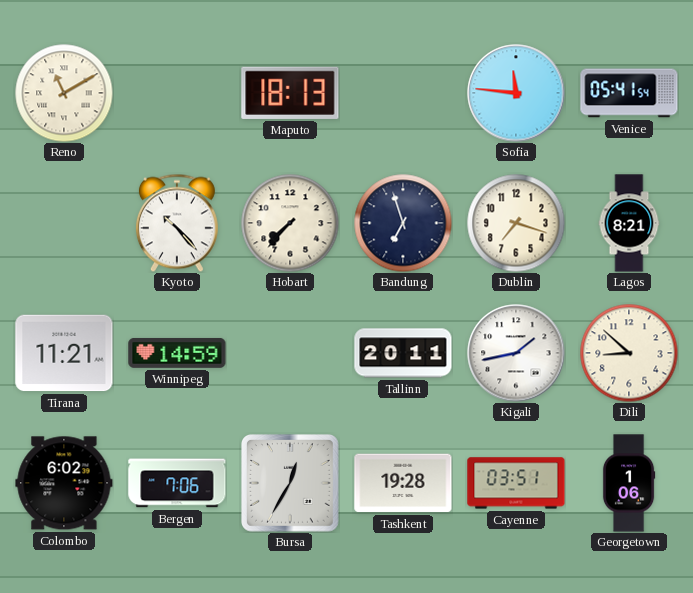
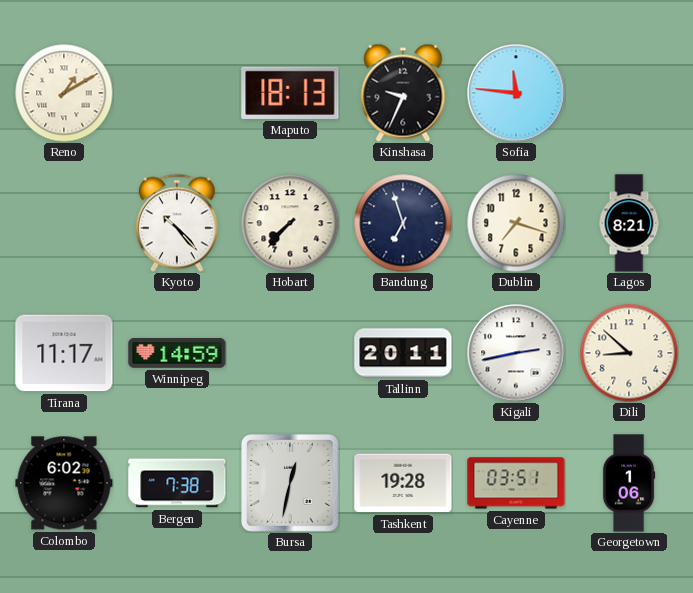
Reno: 11:10 -> 1:10 (64, 93)
Kinshasa: none -> 9:34 (403, 93)
Venice: 05:41 -> none (629, 93)
Tirana: 11:21 -> 11:17 (64, 353)
Kigali: 1:43 -> 2:43 (516, 353)
Bergen: 7:06 -> 7:38 (177, 483)
Bursa: 12:35 -> 12:32 (291, 484)
